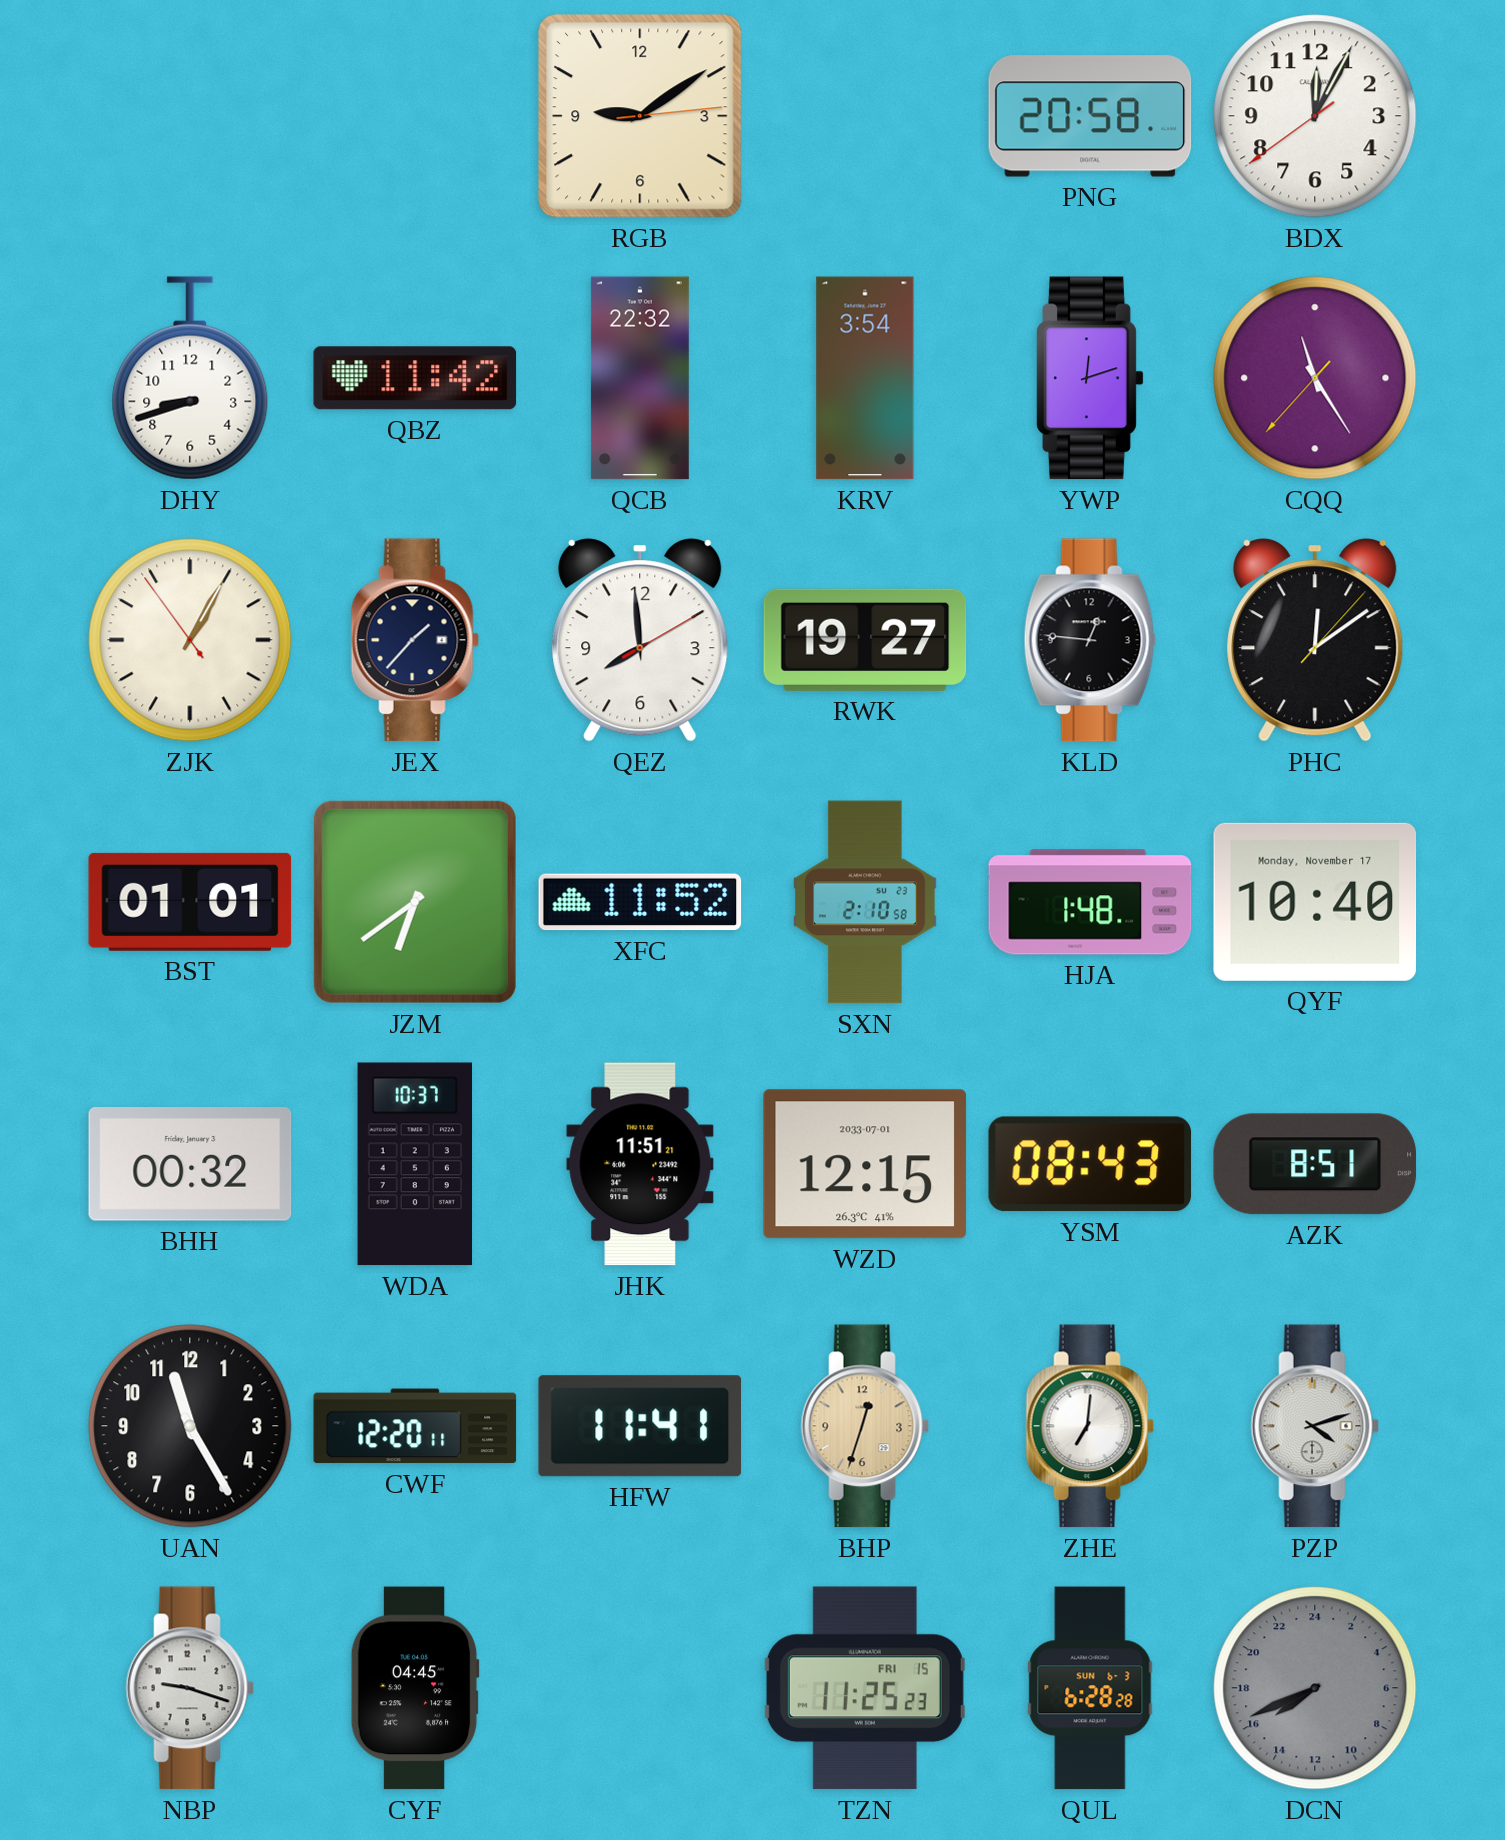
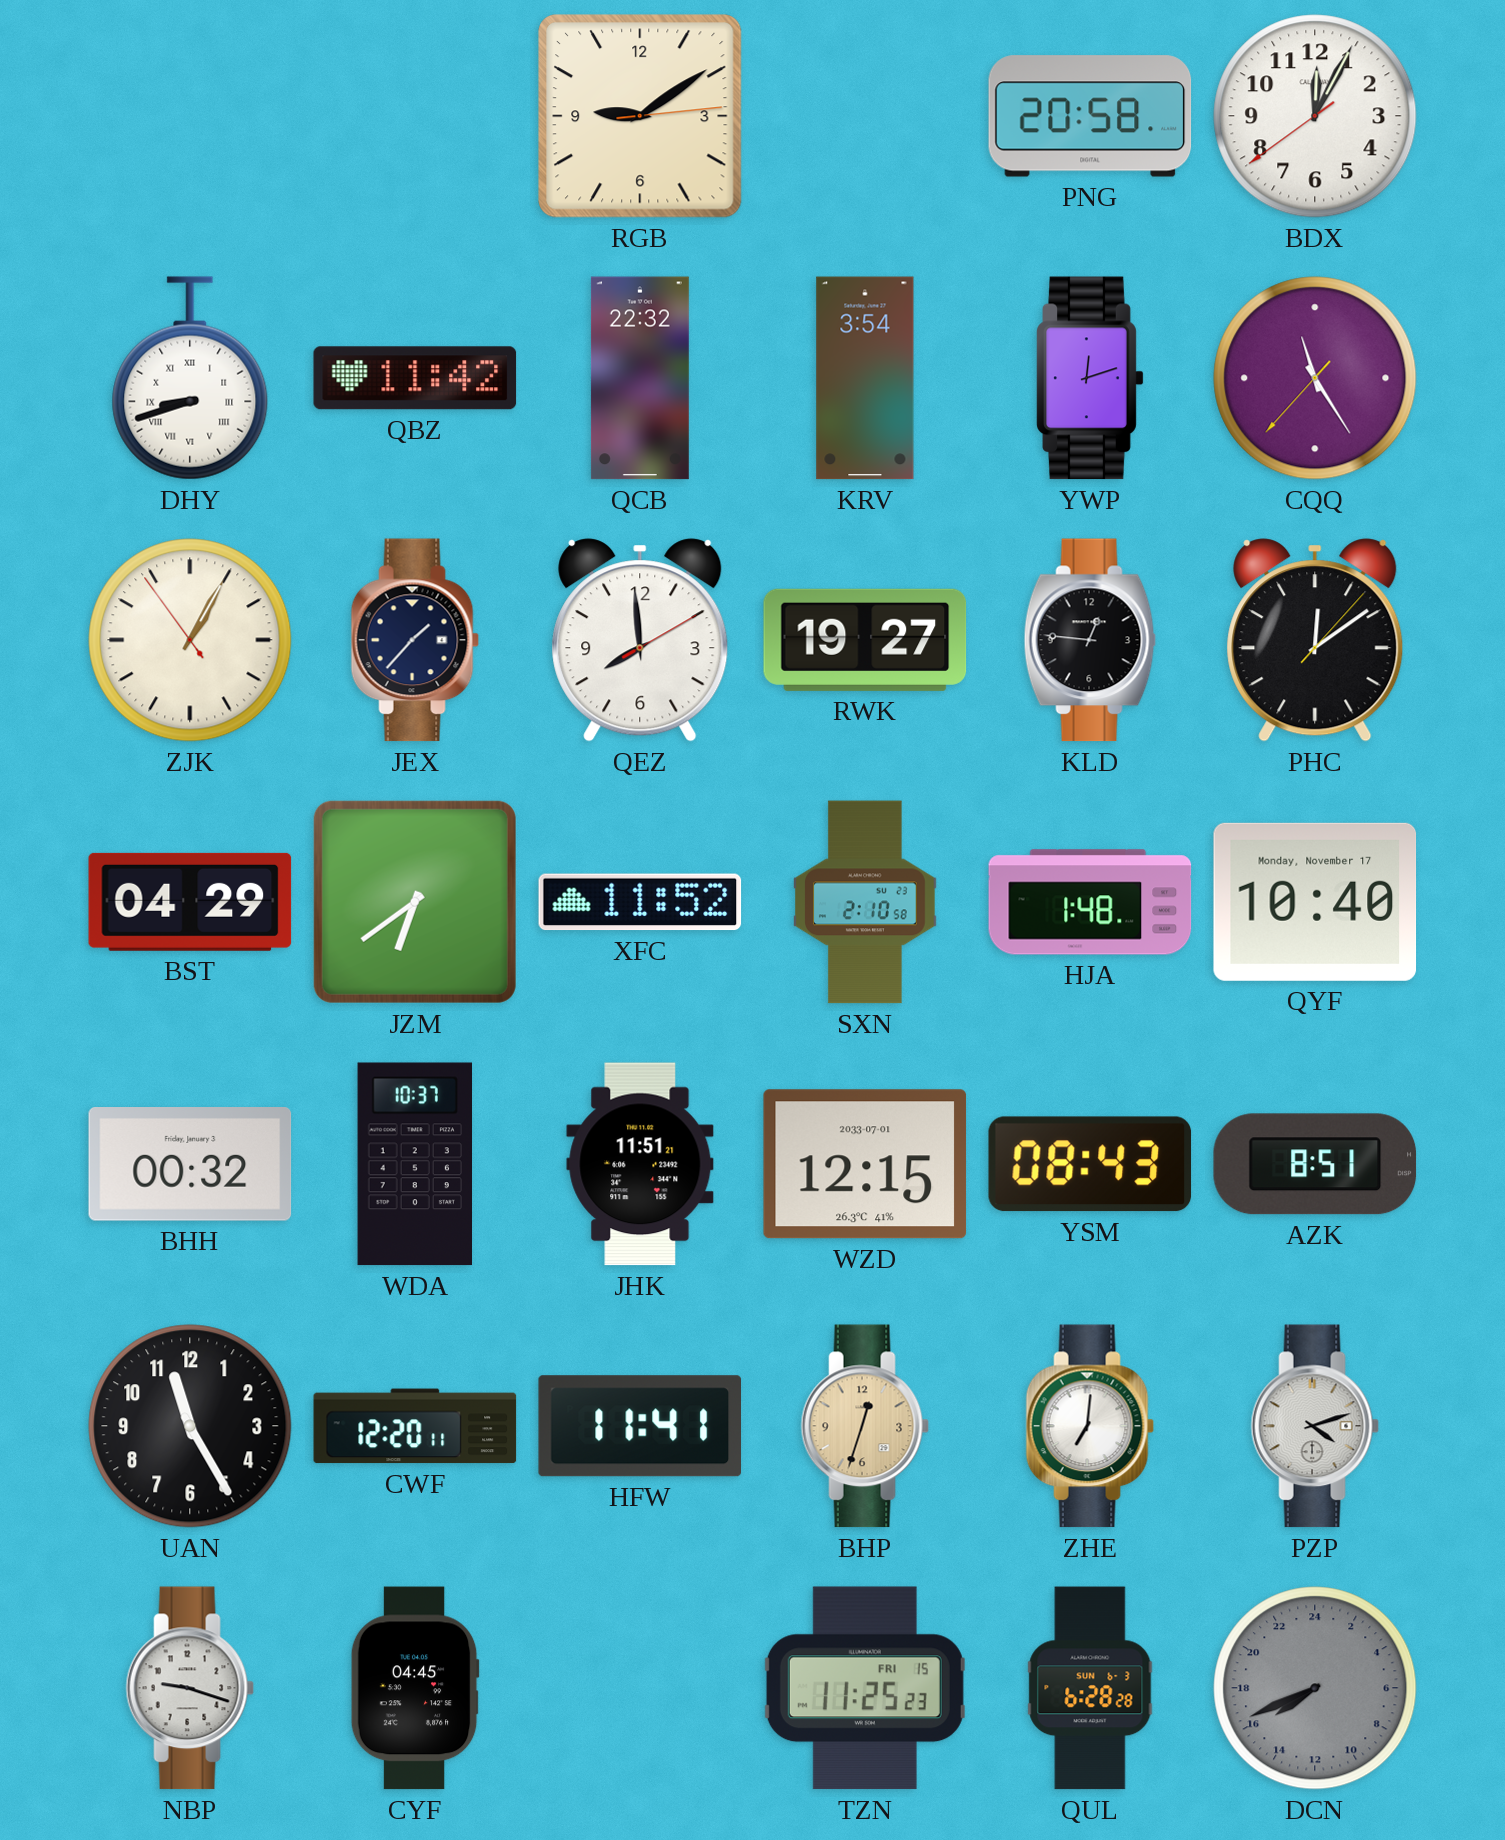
DHY numerals: Arabic -> Roman (190, 378)
BST: 01:01 -> 04:29 (190, 902)
